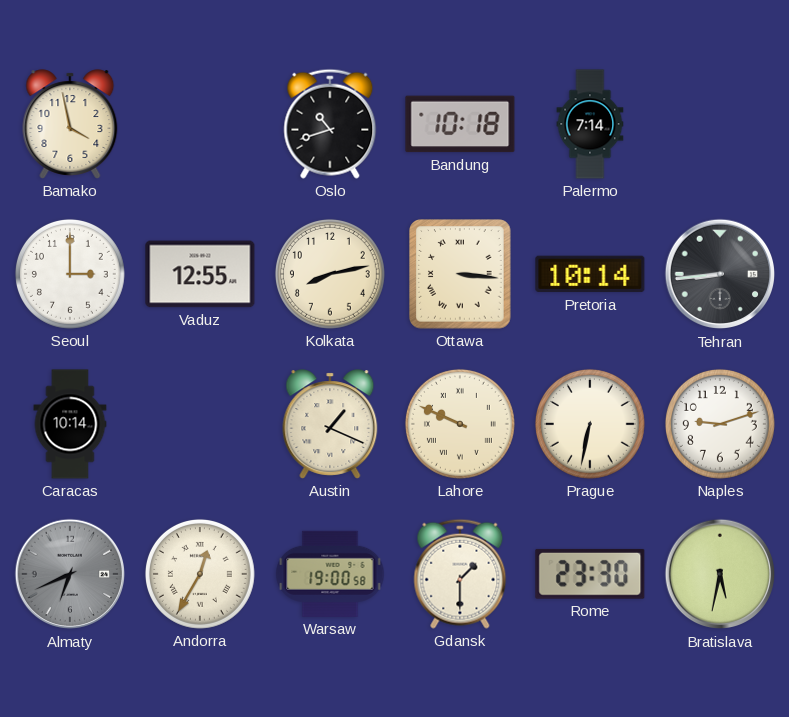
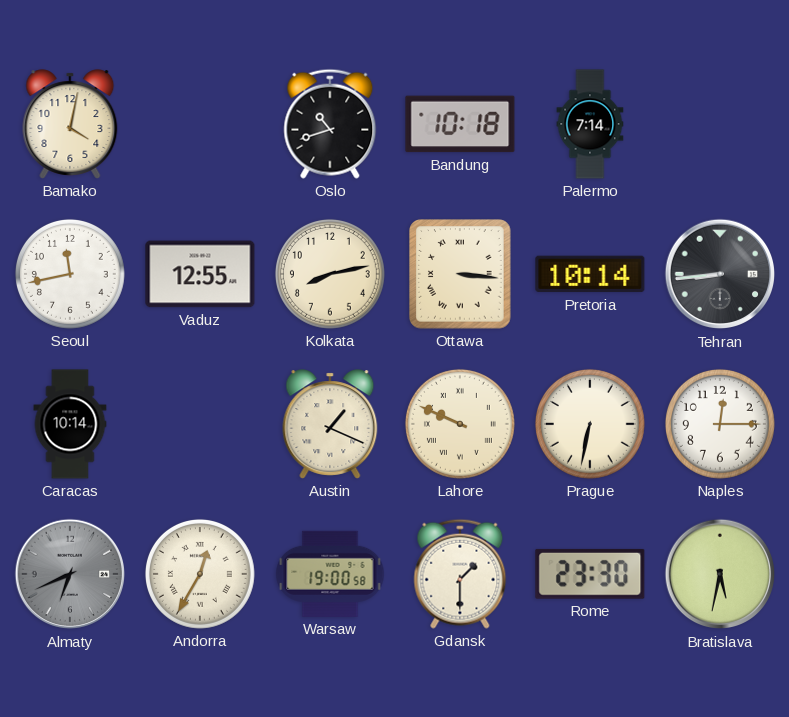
Bamako: 3:58 -> 4:02 (70, 124)
Seoul: 3:00 -> 11:43 (70, 274)
Naples: 9:12 -> 12:15 (720, 424)
